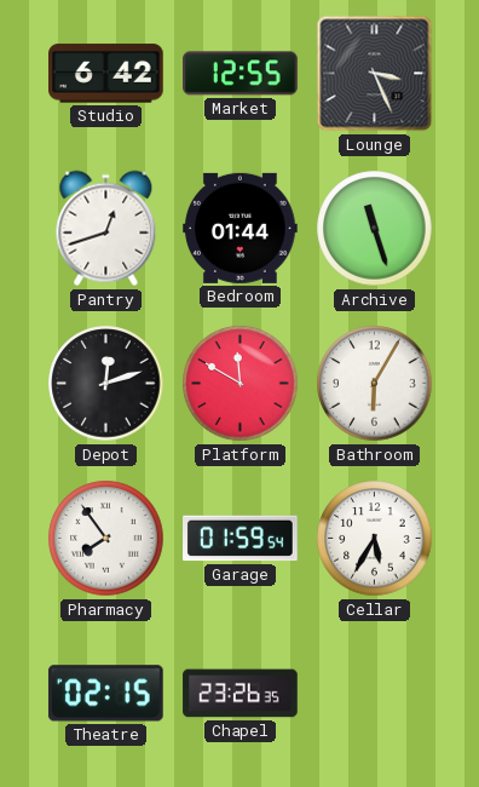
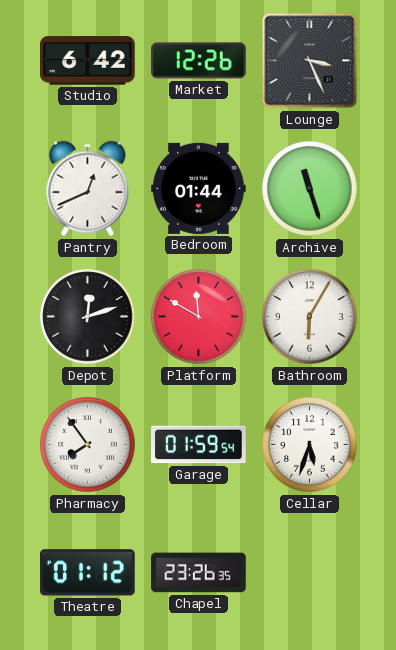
Market: 12:55 -> 12:26 (199, 61)
Pantry: 12:42 -> 12:41 (88, 189)
Cellar: 5:35 -> 5:33 (310, 445)
Theatre: 02:15 -> 01:12 (87, 573)
